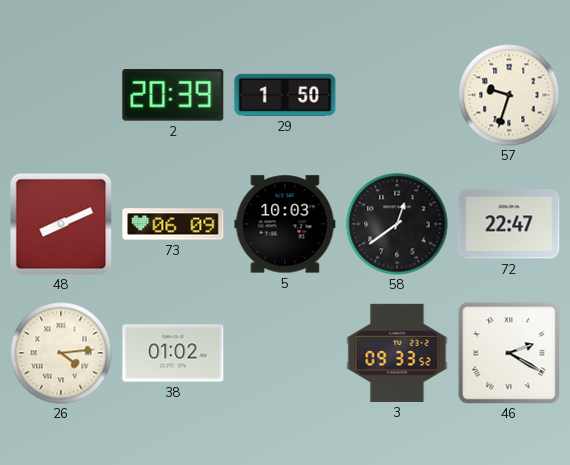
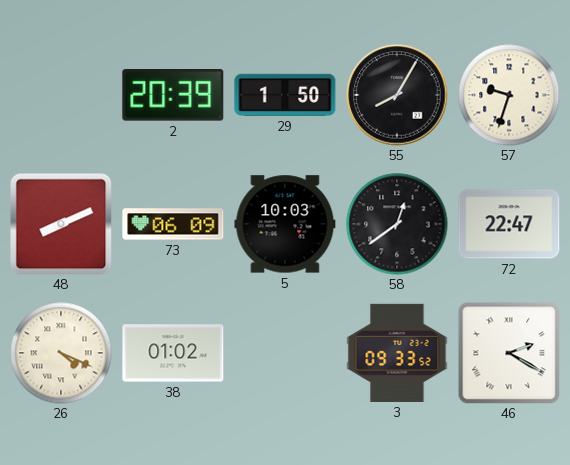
55: none -> 8:05 (397, 95)
26: 4:14 -> 4:19 (61, 353)
